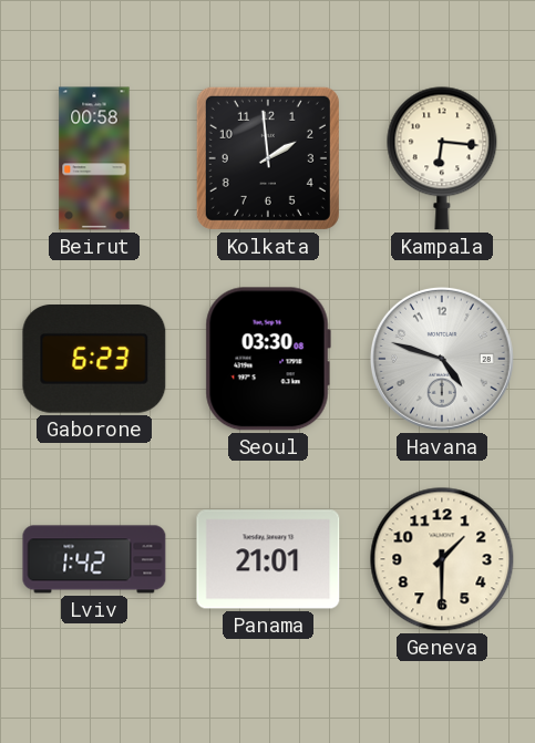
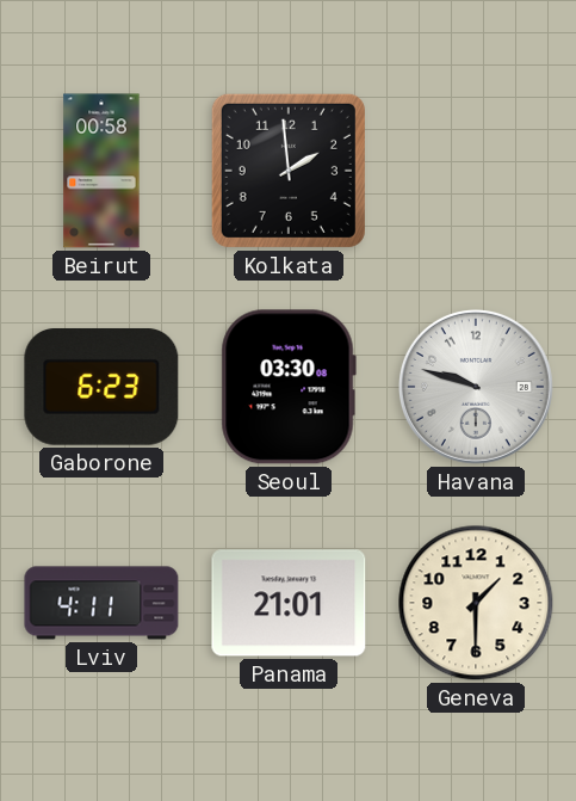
Kampala: 6:16 -> none (442, 158)
Havana: 4:48 -> 9:48 (476, 387)
Lviv: 1:42 -> 4:11 (101, 603)
